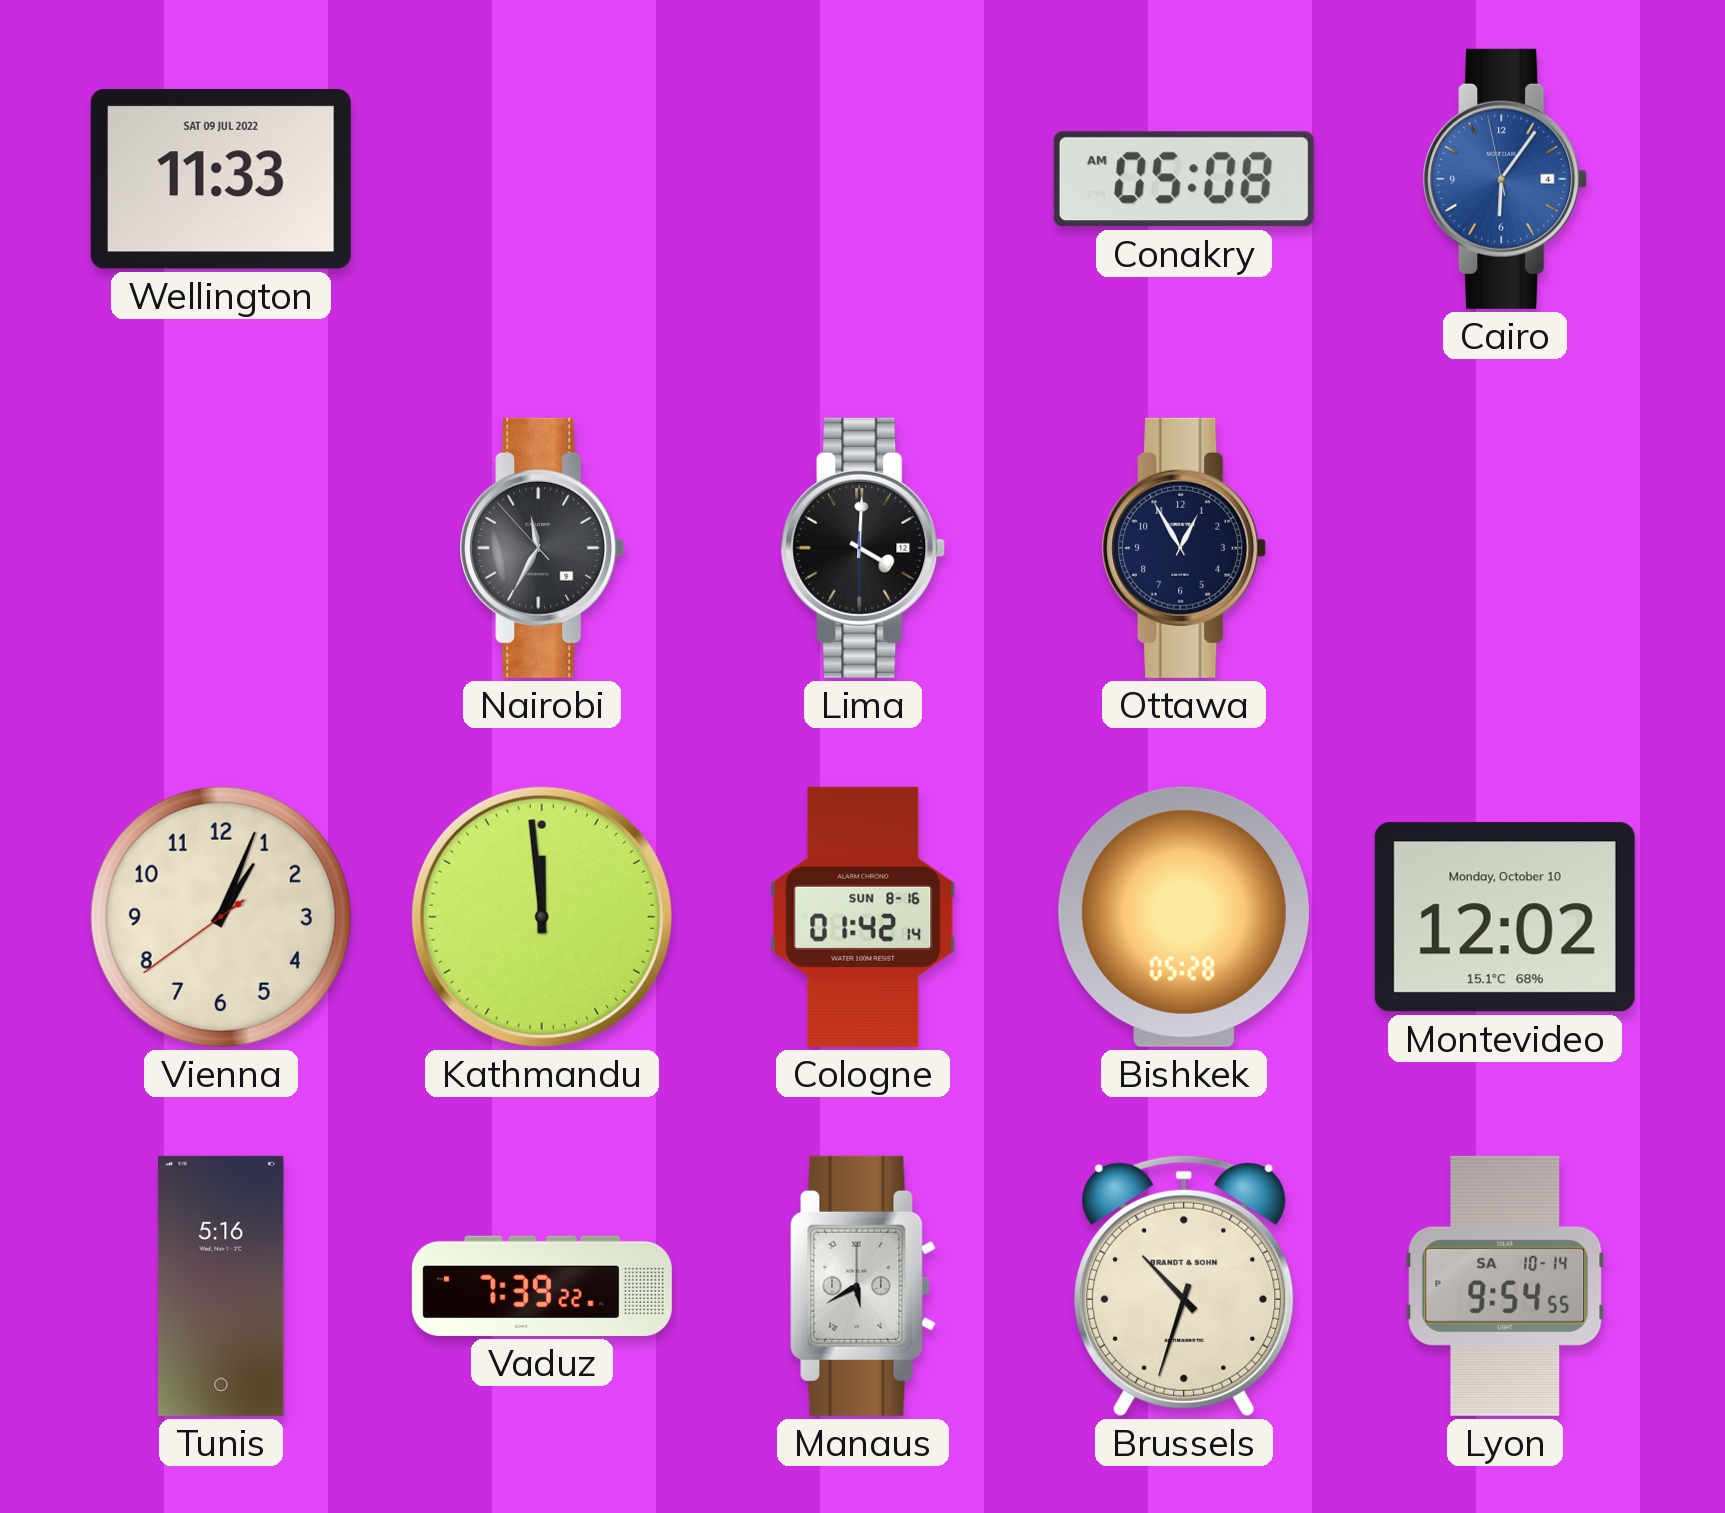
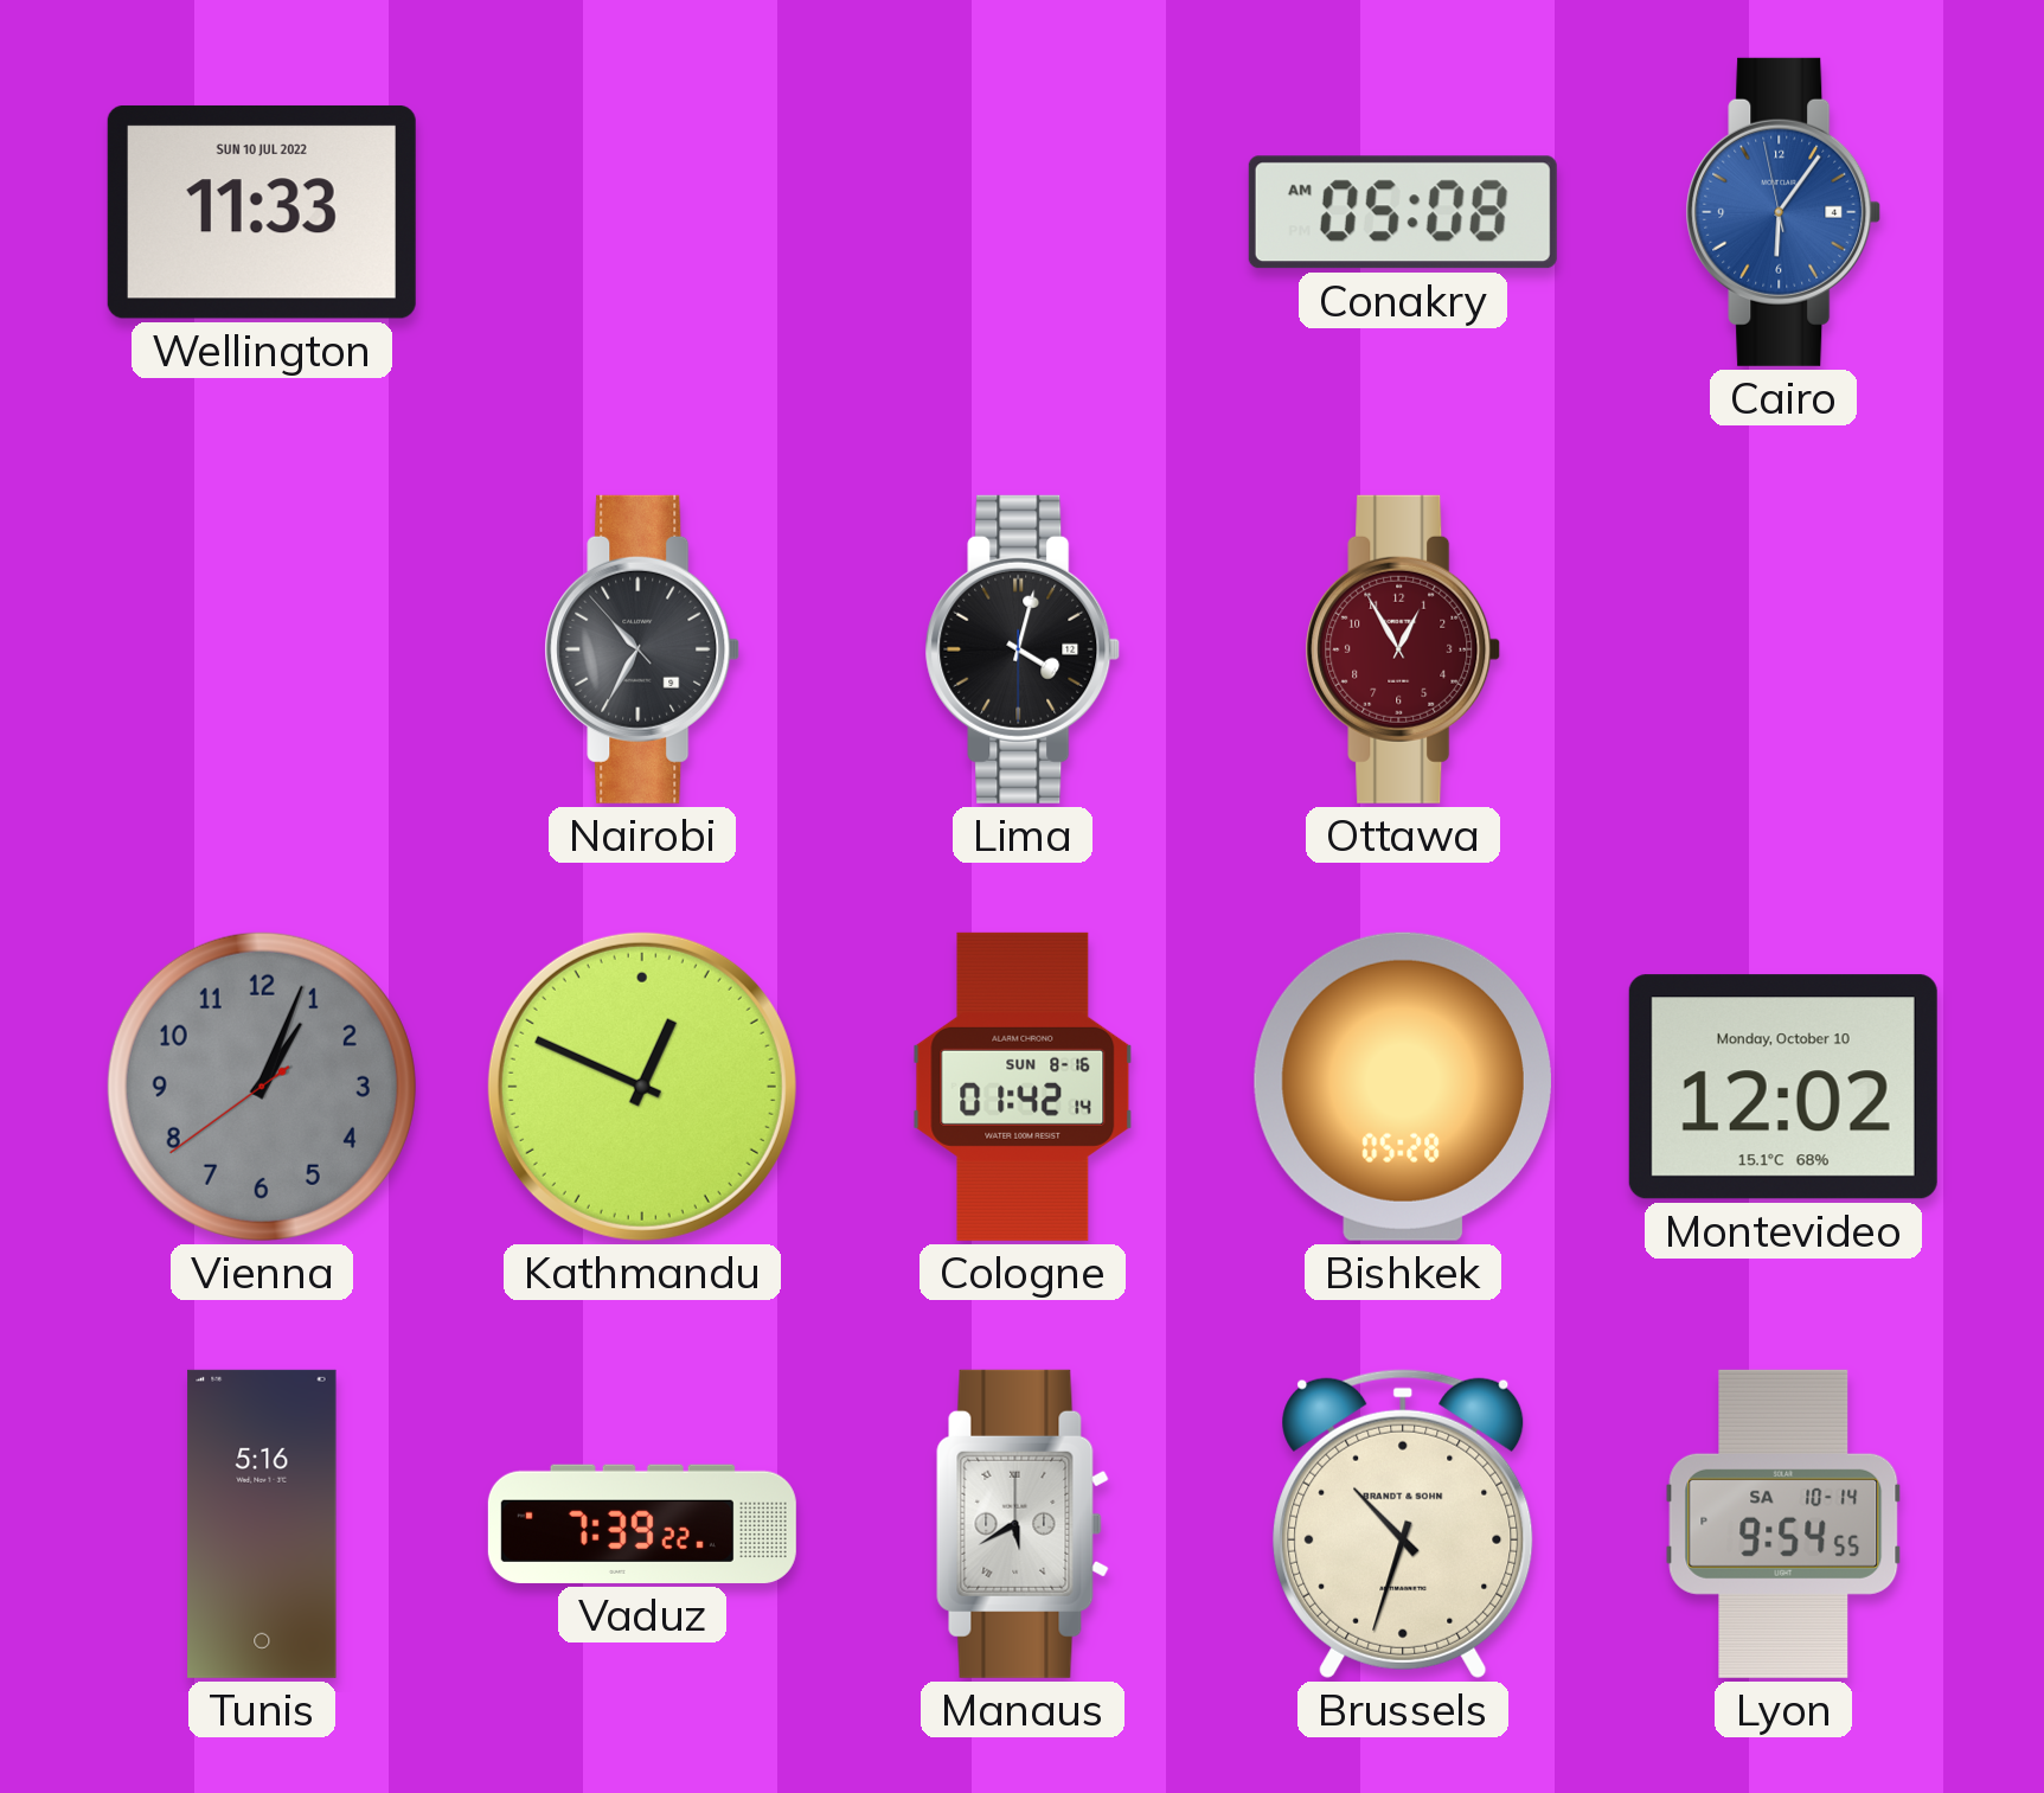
Wellington date: SAT 09 JUL 2022 -> SUN 10 JUL 2022 (262, 212)
Nairobi: 11:34 -> 10:34 (642, 649)
Lima: 4:00 -> 4:02 (1023, 649)
Ottawa dial: navy -> burgundy (1403, 649)
Vienna dial: cream -> grey (262, 1087)
Kathmandu: 11:59 -> 12:49 (642, 1087)
